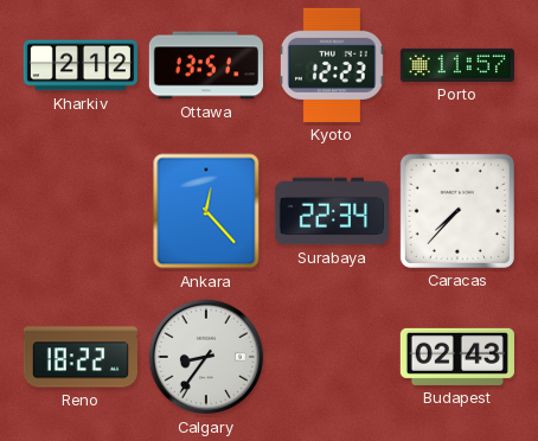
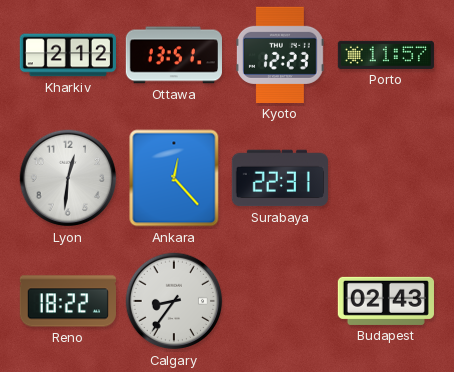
Lyon: none -> 12:31 (68, 178)
Surabaya: 22:34 -> 22:31 (280, 178)
Caracas: 7:37 -> none (457, 211)
